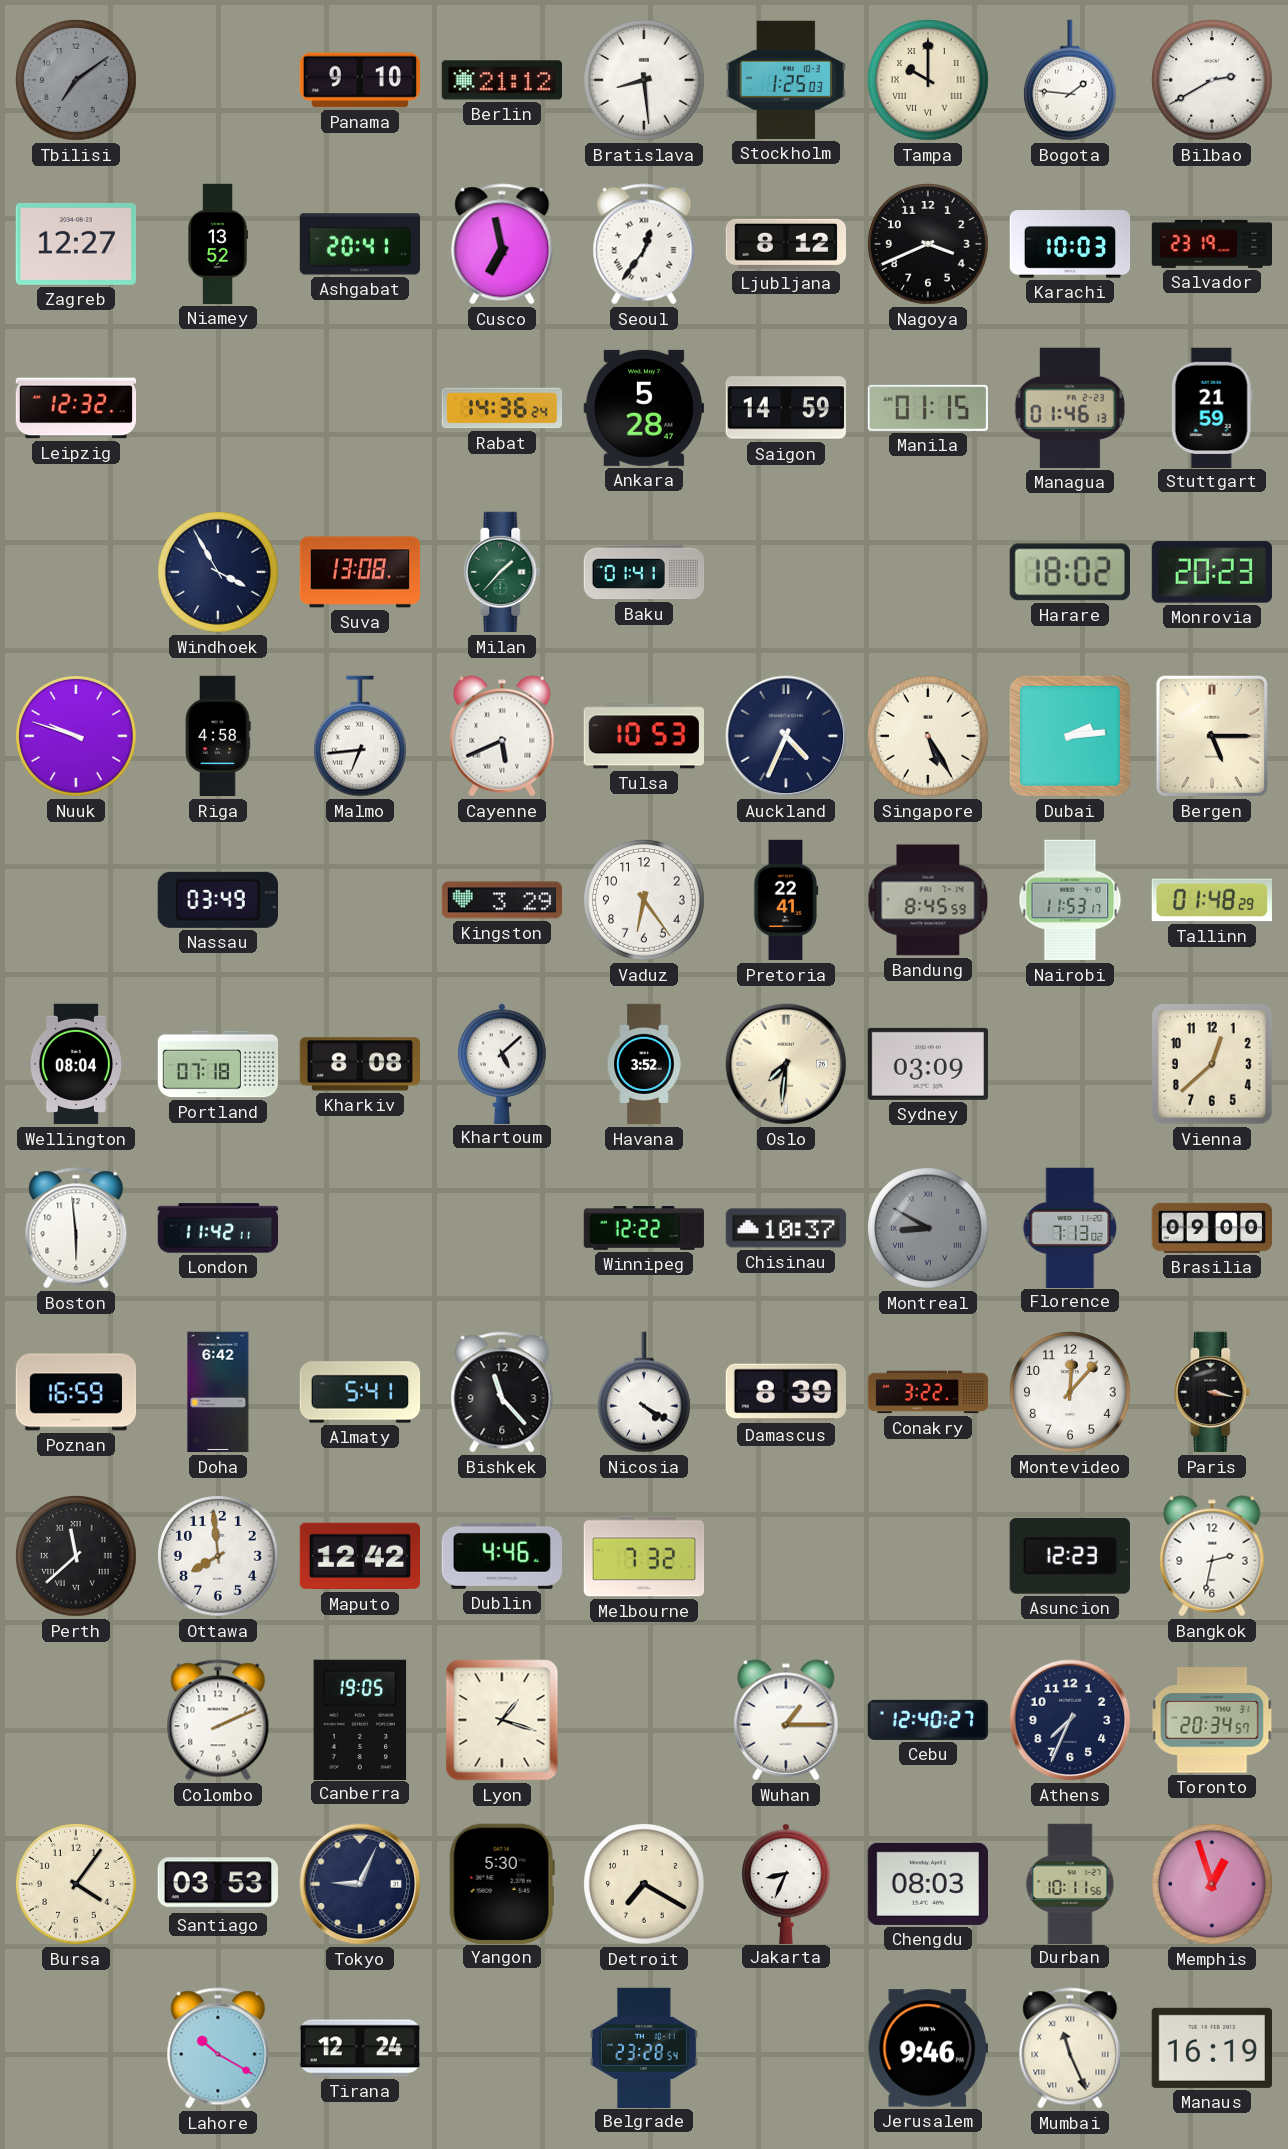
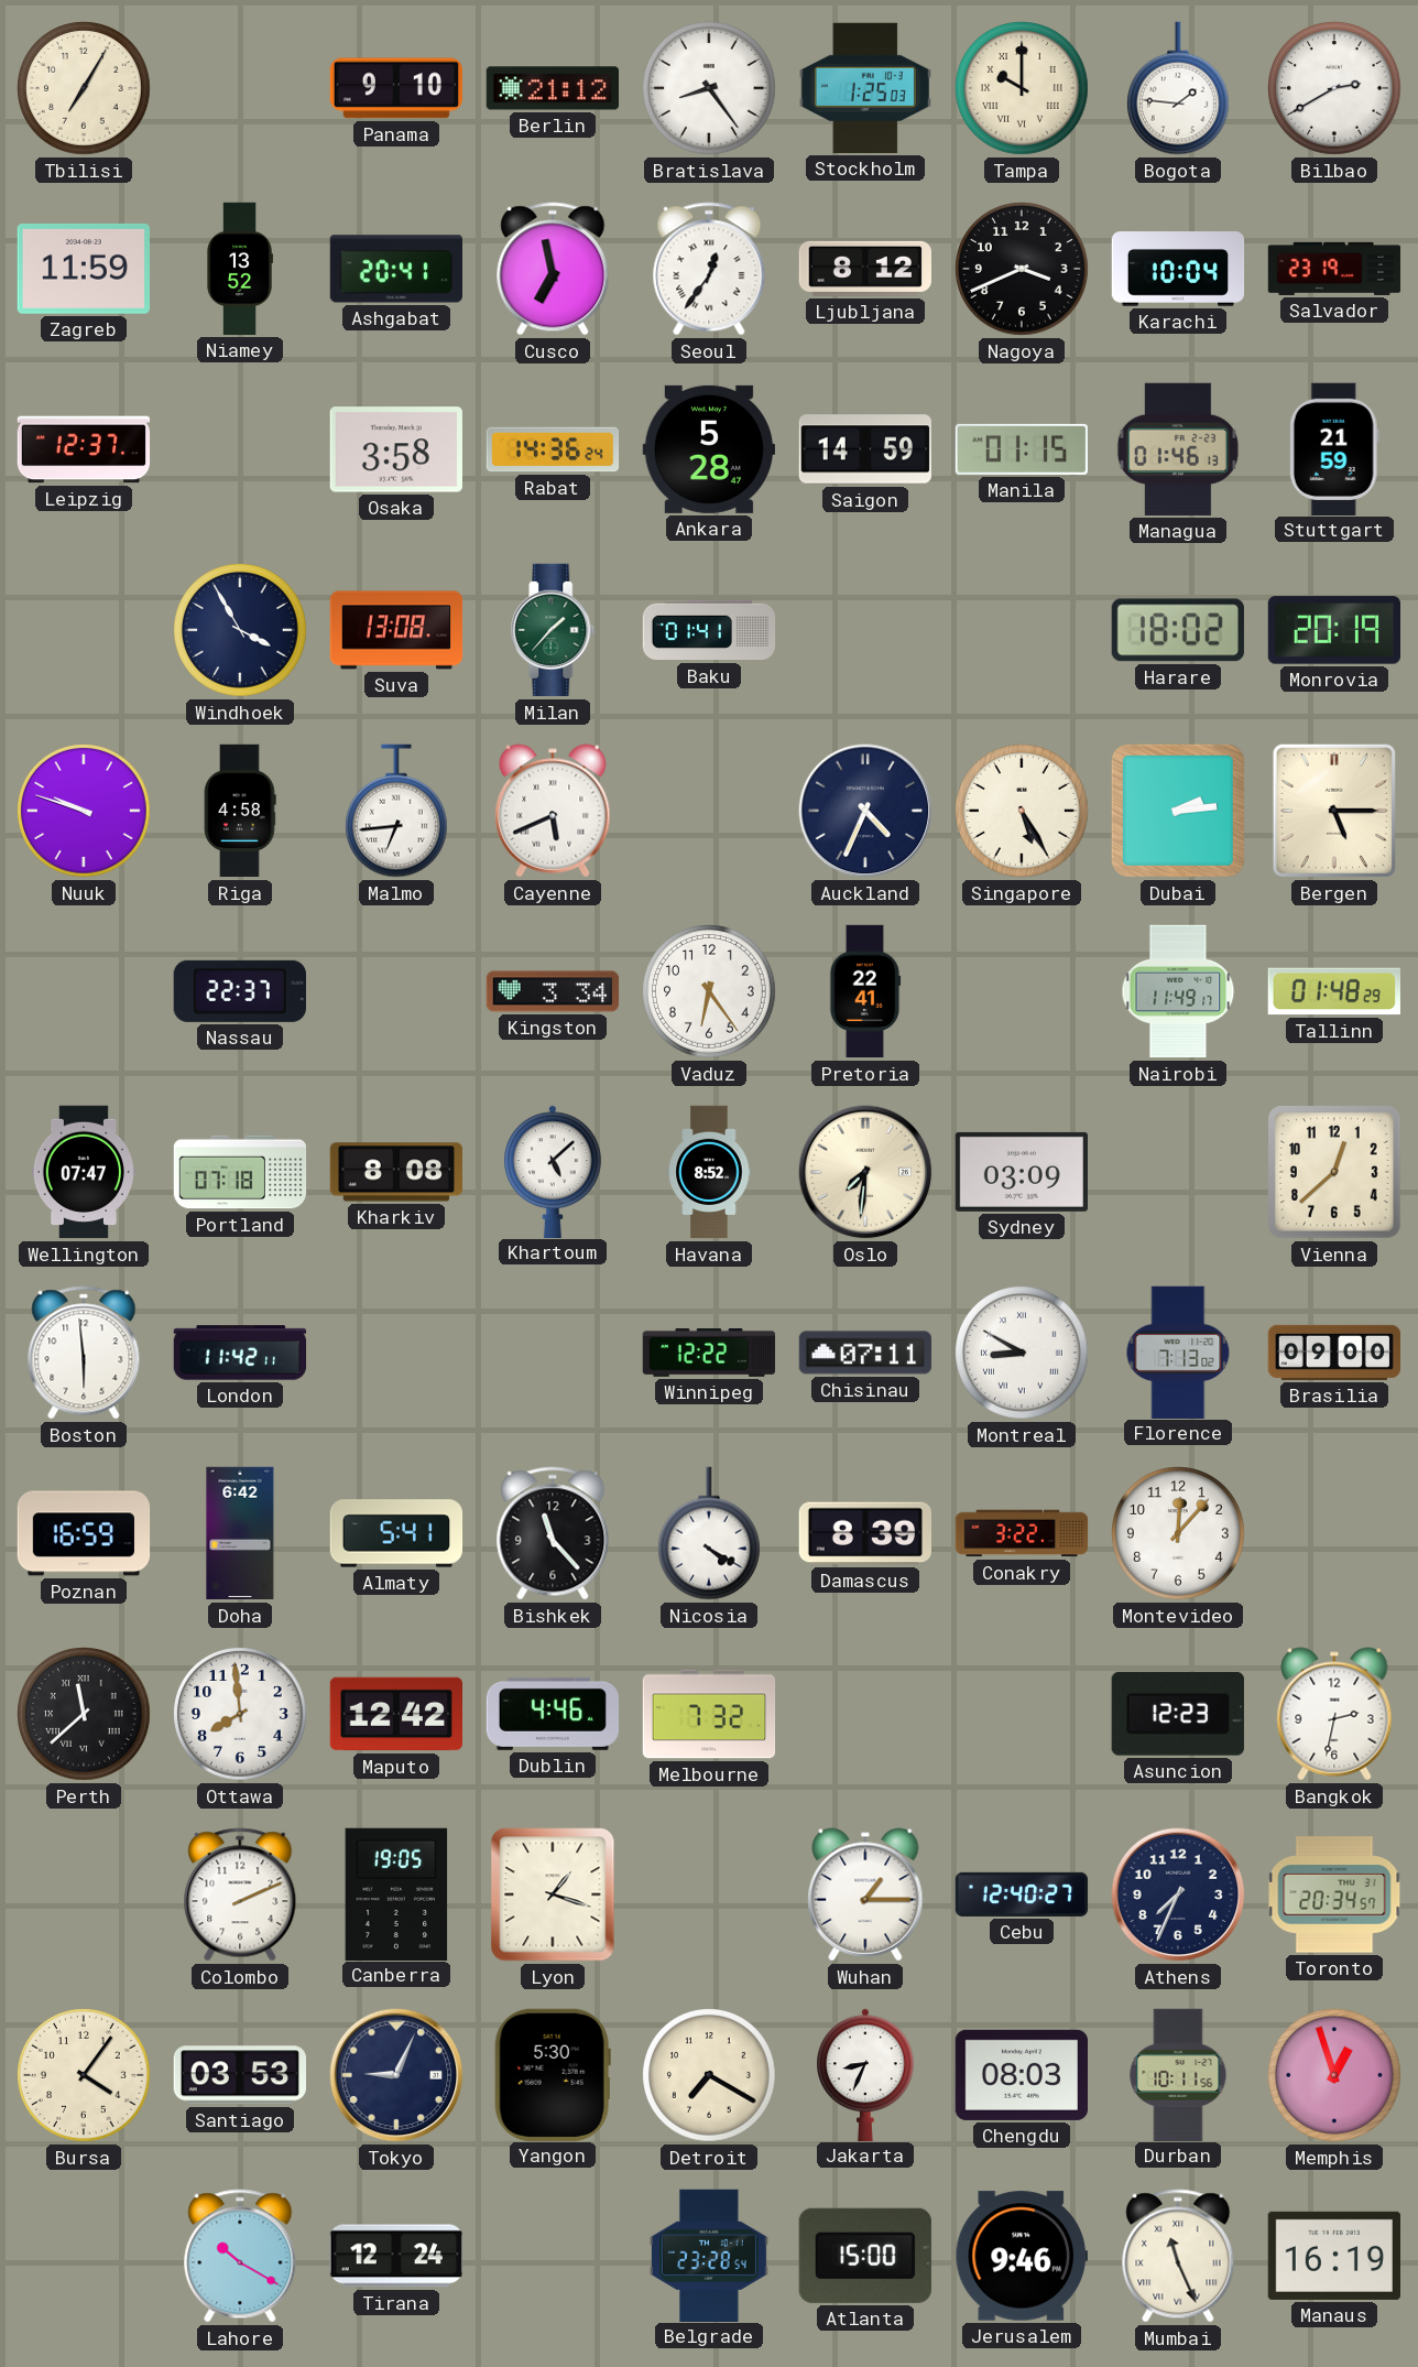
Tbilisi: 7:09 -> 7:05 (85, 89)
Tbilisi dial: grey -> cream (85, 89)
Bratislava: 8:29 -> 8:24 (710, 89)
Zagreb: 12:27 -> 11:59 (83, 269)
Karachi: 10:03 -> 10:04 (1178, 269)
Leipzig: 12:32 -> 12:37 (84, 449)
Osaka: none -> 3:58 (395, 449)
Monrovia: 20:23 -> 20:19 (1333, 630)
Tulsa: 10:53 -> none (643, 736)
Nassau: 03:49 -> 22:37 (240, 991)
Kingston: 3:29 -> 3:34 (553, 991)
Bandung: 8:45 -> none (928, 900)
Nairobi: 11:53 -> 11:49 (1178, 991)
Wellington: 08:04 -> 07:47 (84, 1172)
Havana: 3:52 -> 8:52 (709, 1172)
Chisinau: 10:37 -> 07:11 (865, 1353)
Montreal dial: grey -> white (1023, 1354)
Paris: 3:17 -> none (1212, 1392)
Atlanta: none -> 15:00 (865, 2256)
